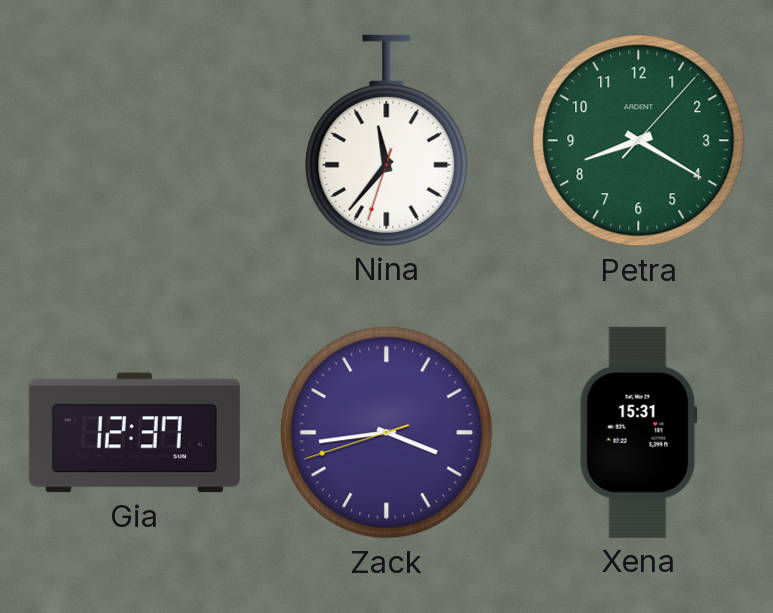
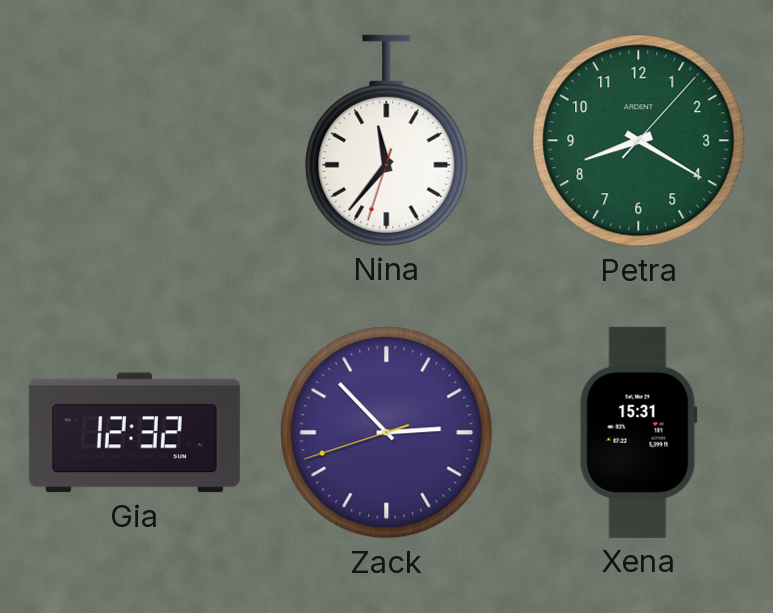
Gia: 12:37 -> 12:32 (134, 433)
Zack: 3:43 -> 2:52 (387, 433)
